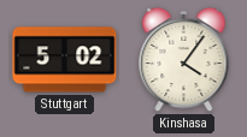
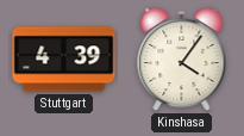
Stuttgart: 5:02 -> 4:39 (64, 60)
